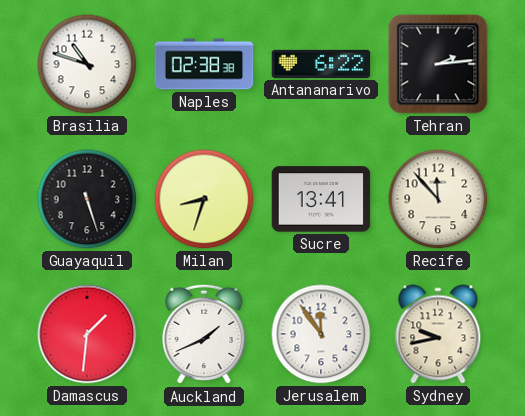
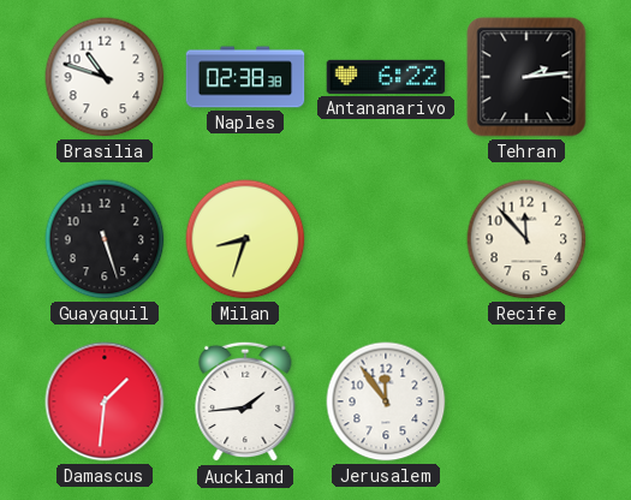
Sucre: 13:41 -> none (321, 199)
Auckland: 1:41 -> 1:44 (245, 401)
Sydney: 9:43 -> none (438, 334)
